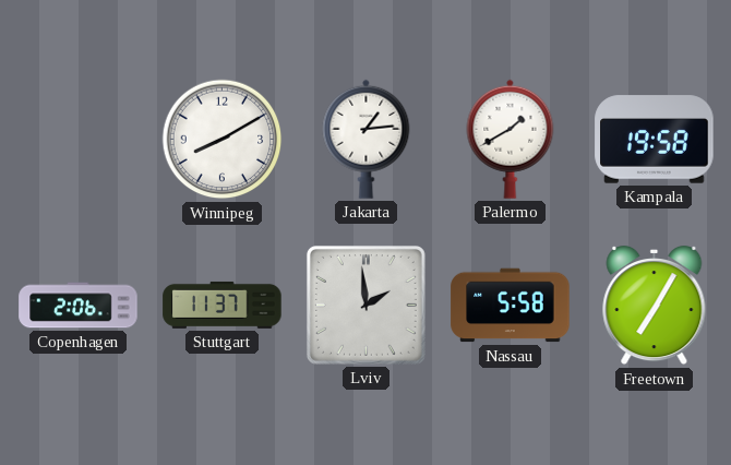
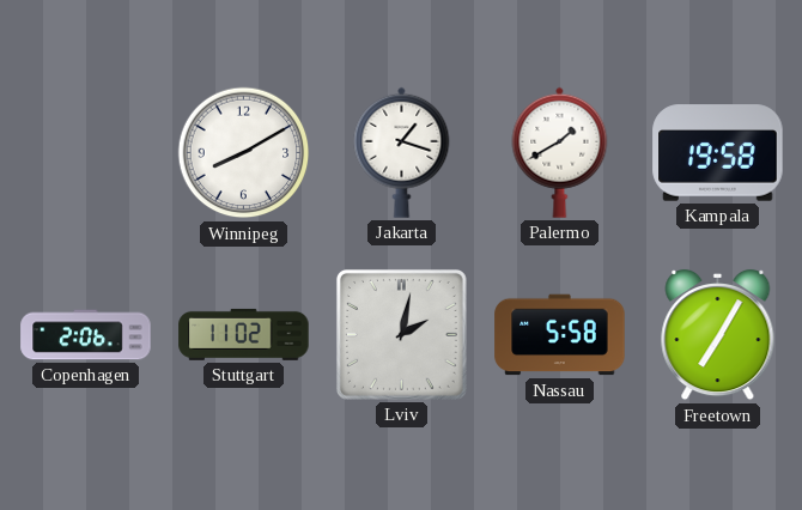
Jakarta: 1:14 -> 1:18 (402, 152)
Stuttgart: 11:37 -> 11:02 (244, 334)
Lviv: 1:59 -> 2:02 (401, 334)
